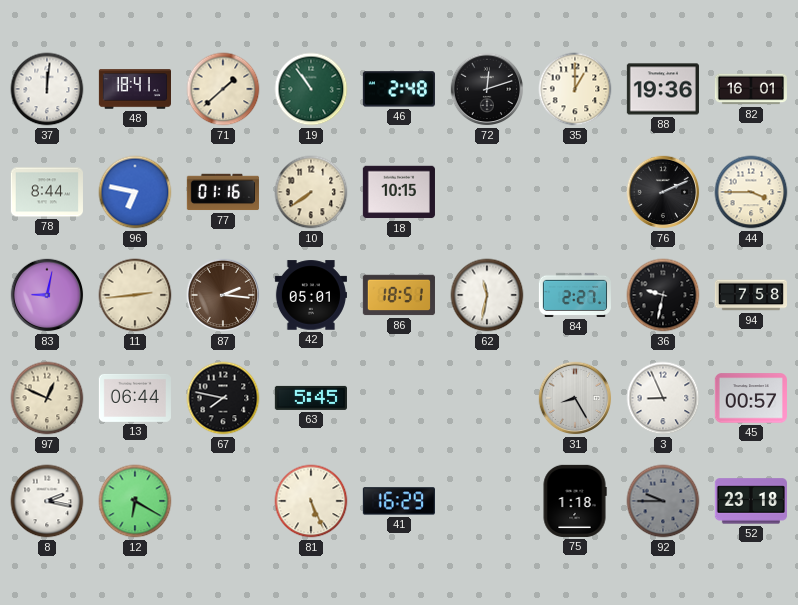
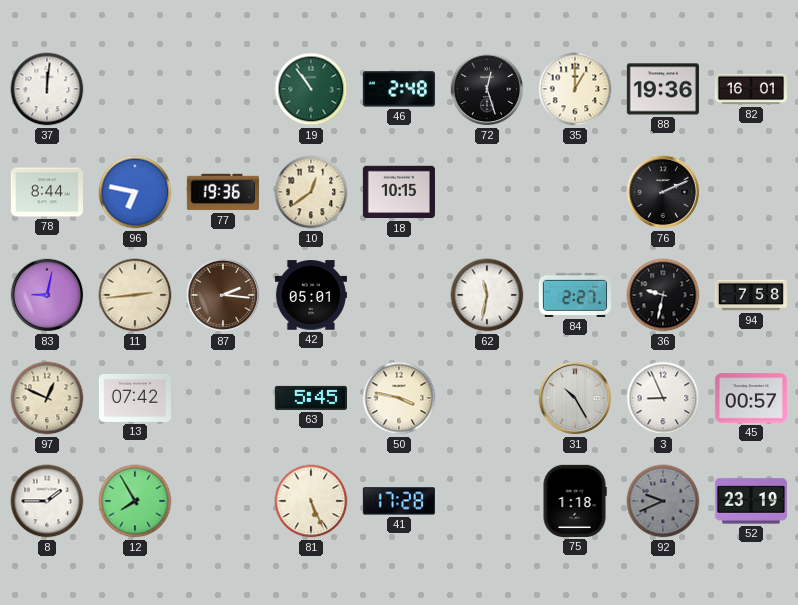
48: 18:41 -> none (134, 89)
71: 1:38 -> none (223, 89)
72: 12:12 -> 12:27 (487, 89)
77: 01:16 -> 19:36 (223, 192)
10: 7:39 -> 12:39 (311, 192)
44: 3:45 -> none (751, 192)
86: 18:51 -> none (399, 295)
13: 06:44 -> 07:42 (135, 398)
67: 7:47 -> none (223, 398)
50: none -> 3:47 (399, 398)
31: 8:25 -> 10:25 (575, 398)
8: 2:17 -> 1:45 (47, 501)
12: 6:20 -> 7:55 (135, 501)
41: 16:29 -> 17:28 (399, 501)
92: 9:45 -> 9:41 (663, 501)
52: 23:18 -> 23:19 (751, 501)
